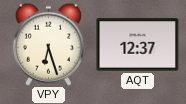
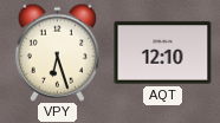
AQT: 12:37 -> 12:10 (163, 53)
